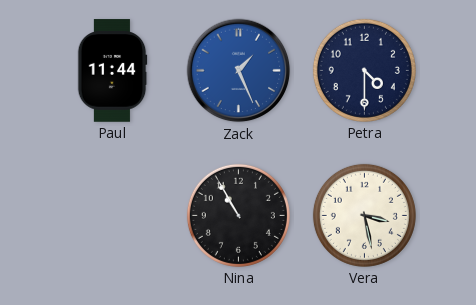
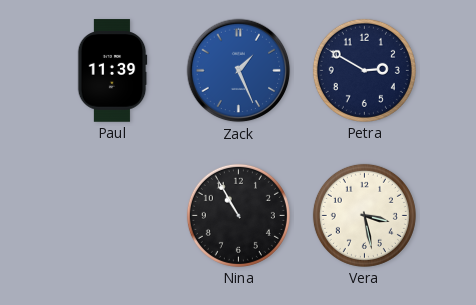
Paul: 11:44 -> 11:39 (112, 71)
Petra: 4:30 -> 2:50 (364, 70)
